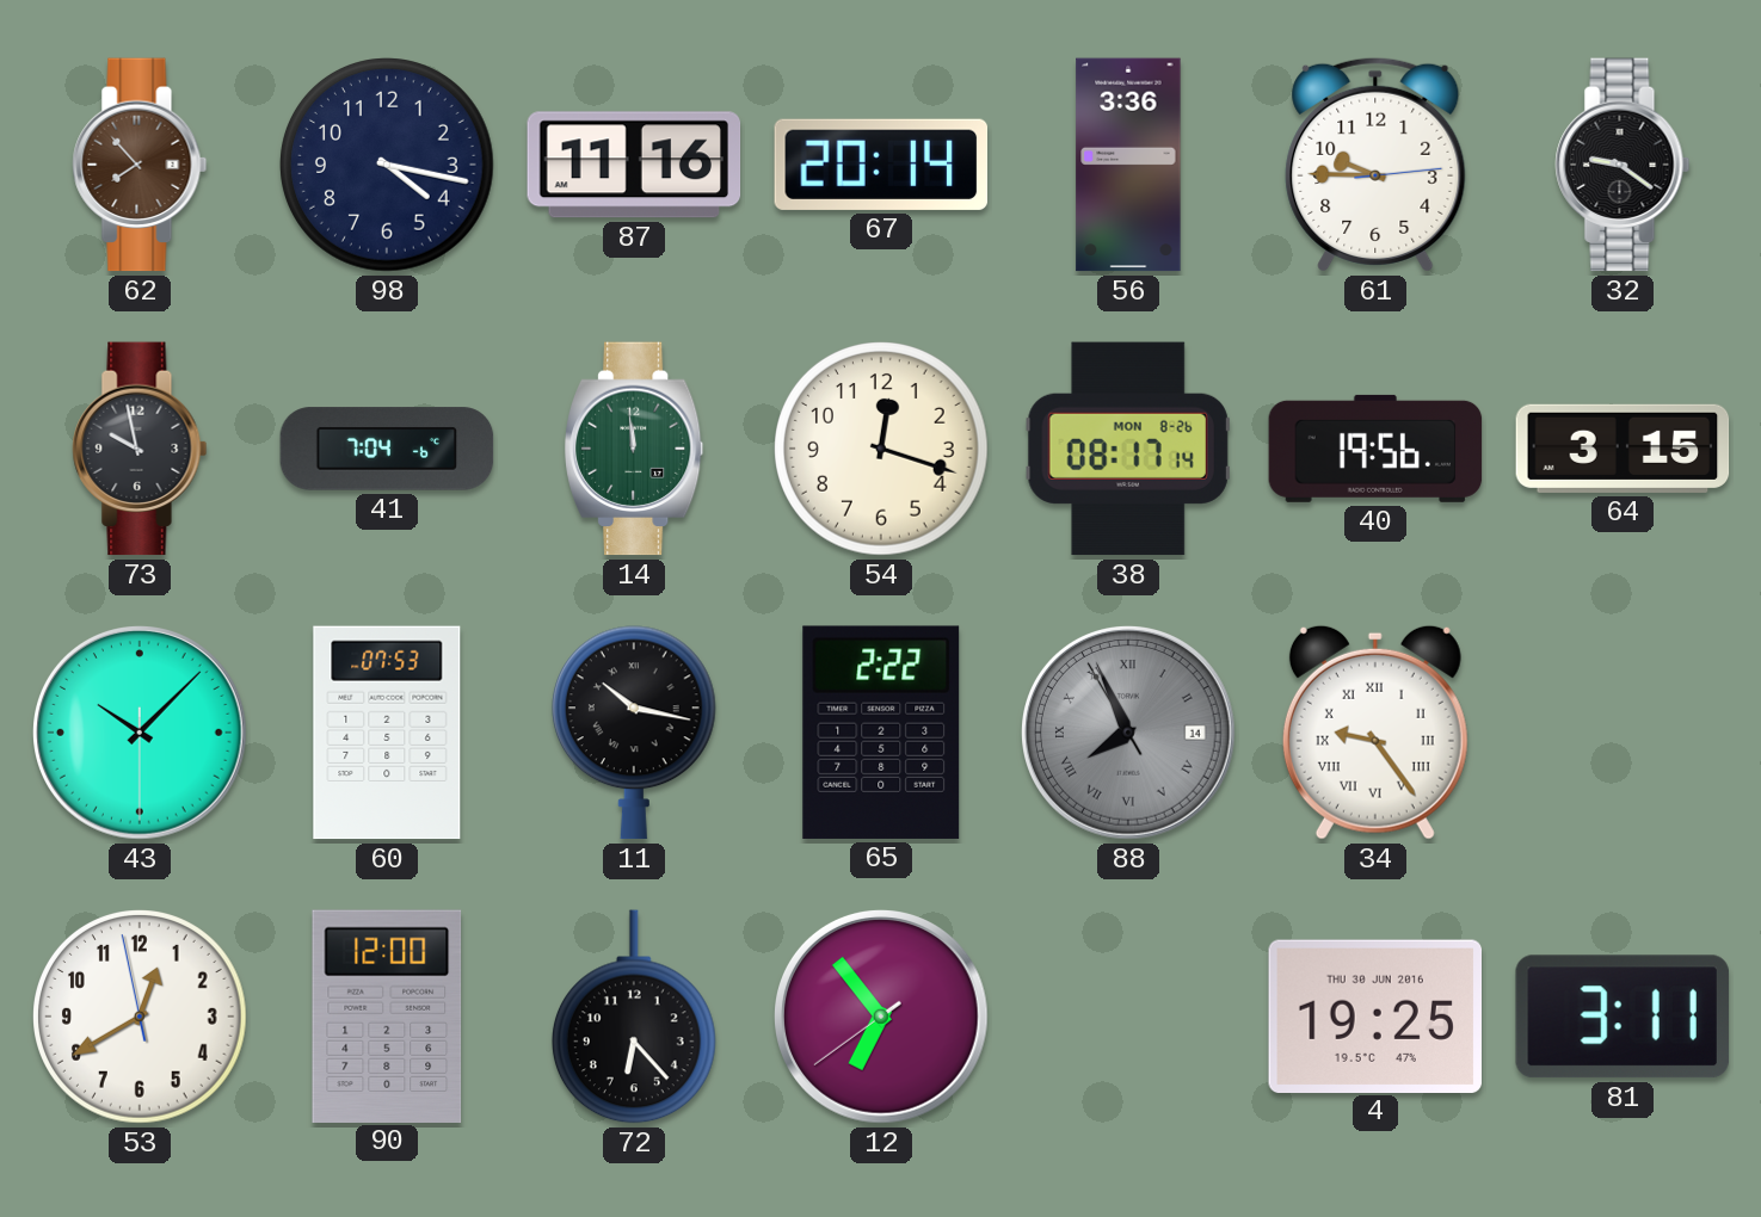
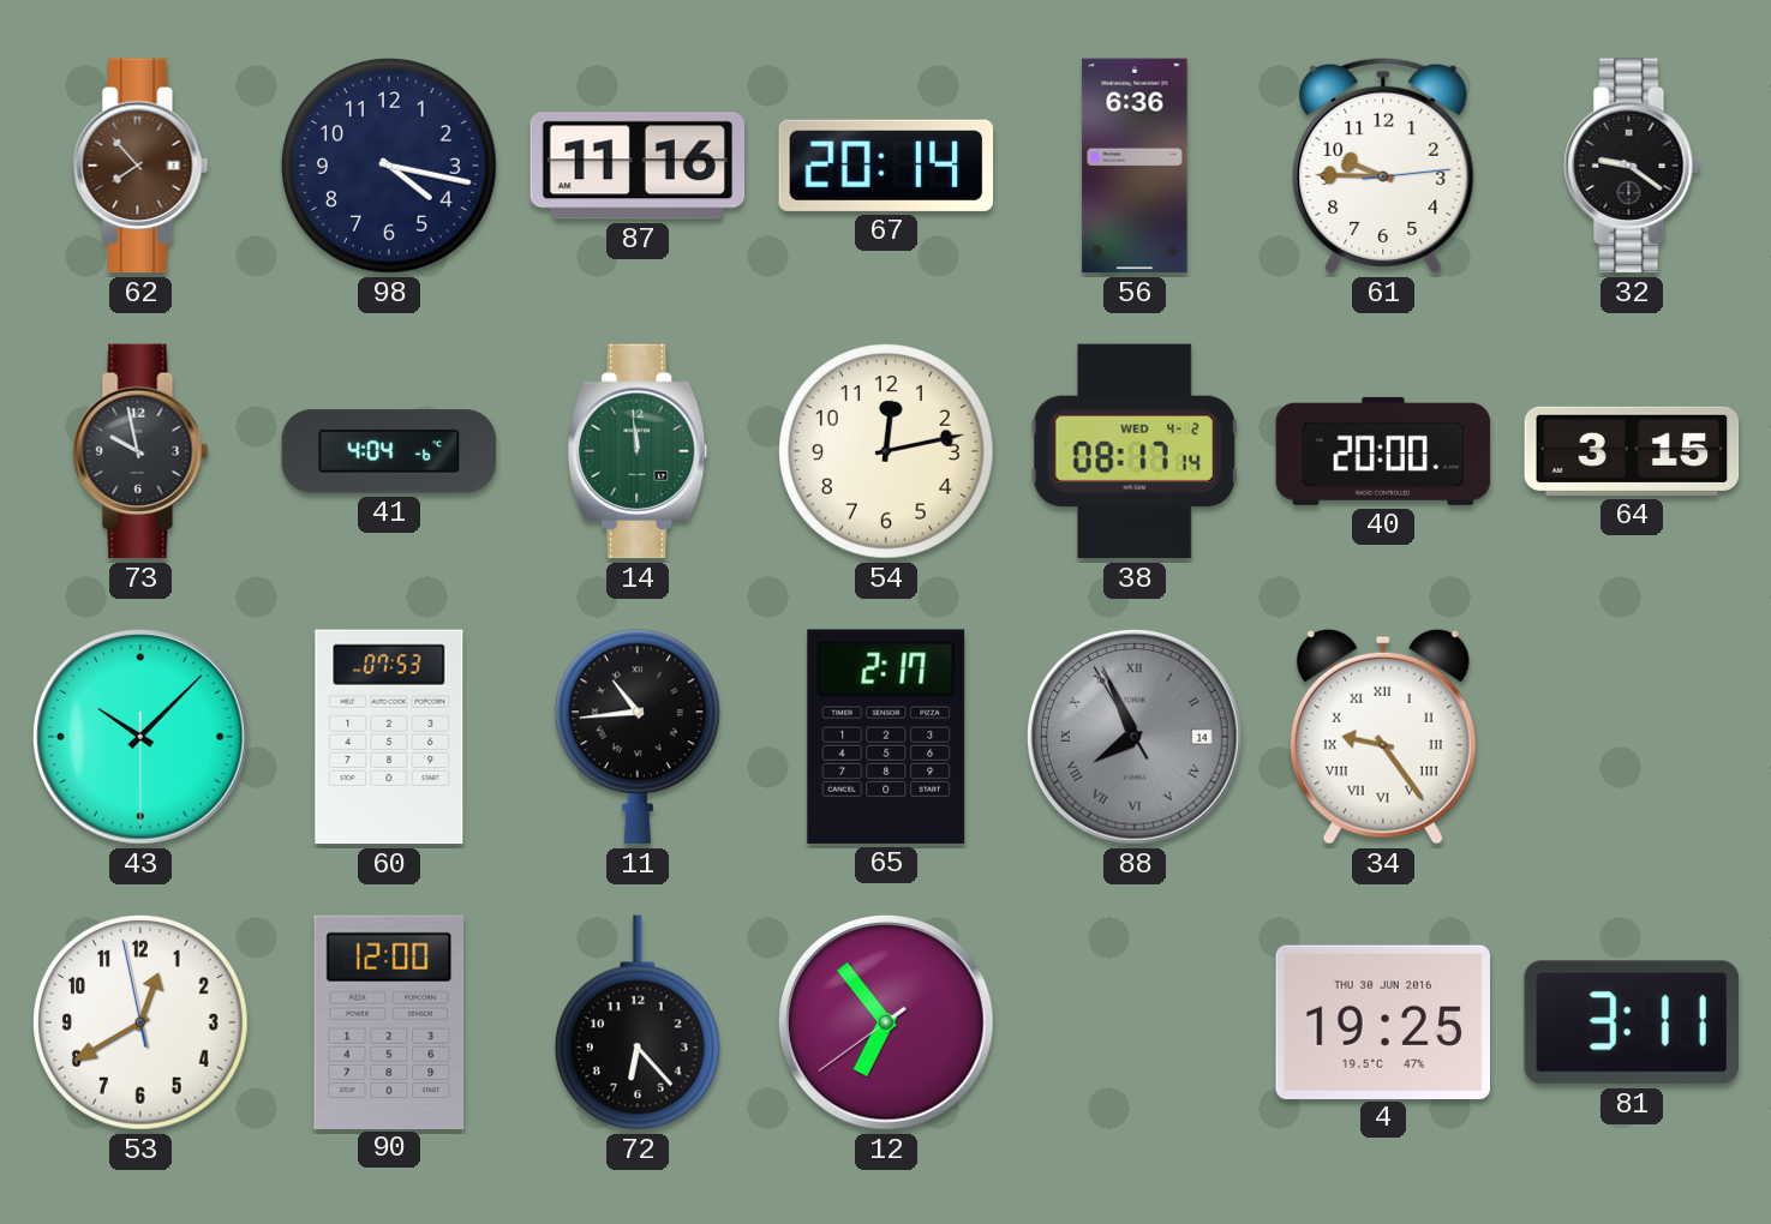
56: 3:36 -> 6:36 (1135, 166)
41: 7:04 -> 4:04 (389, 451)
54: 12:18 -> 12:13 (886, 451)
38 date: MON 8-26 -> WED 4-2 (1135, 451)
40: 19:56 -> 20:00 (1383, 451)
11: 10:17 -> 10:44 (638, 737)
65: 2:22 -> 2:17 (886, 737)
